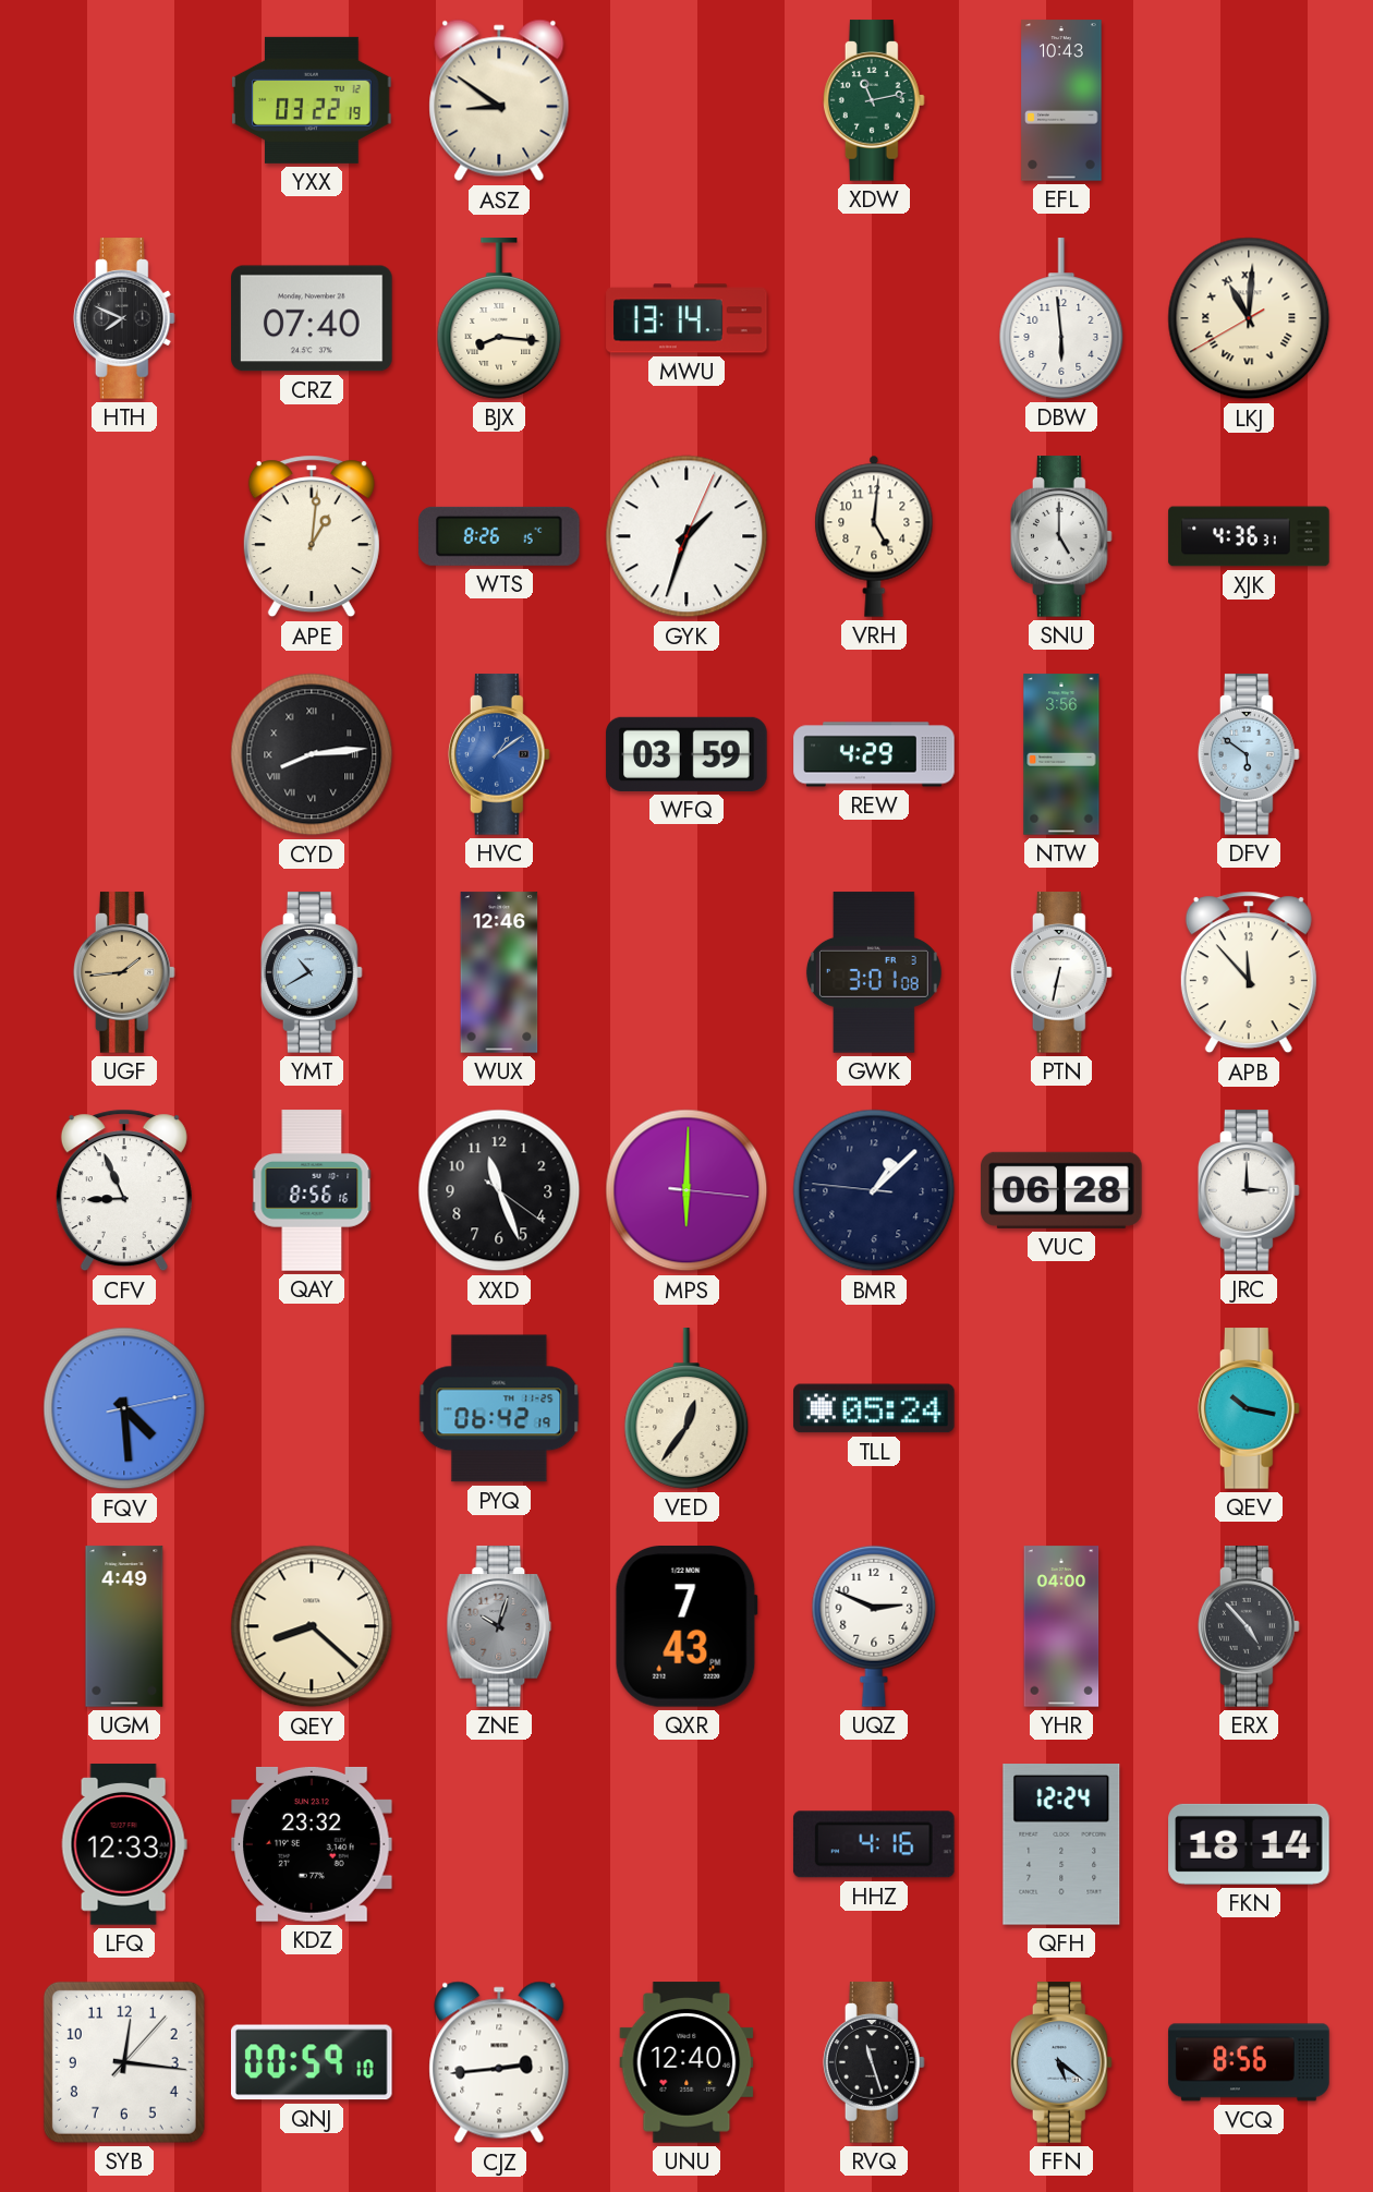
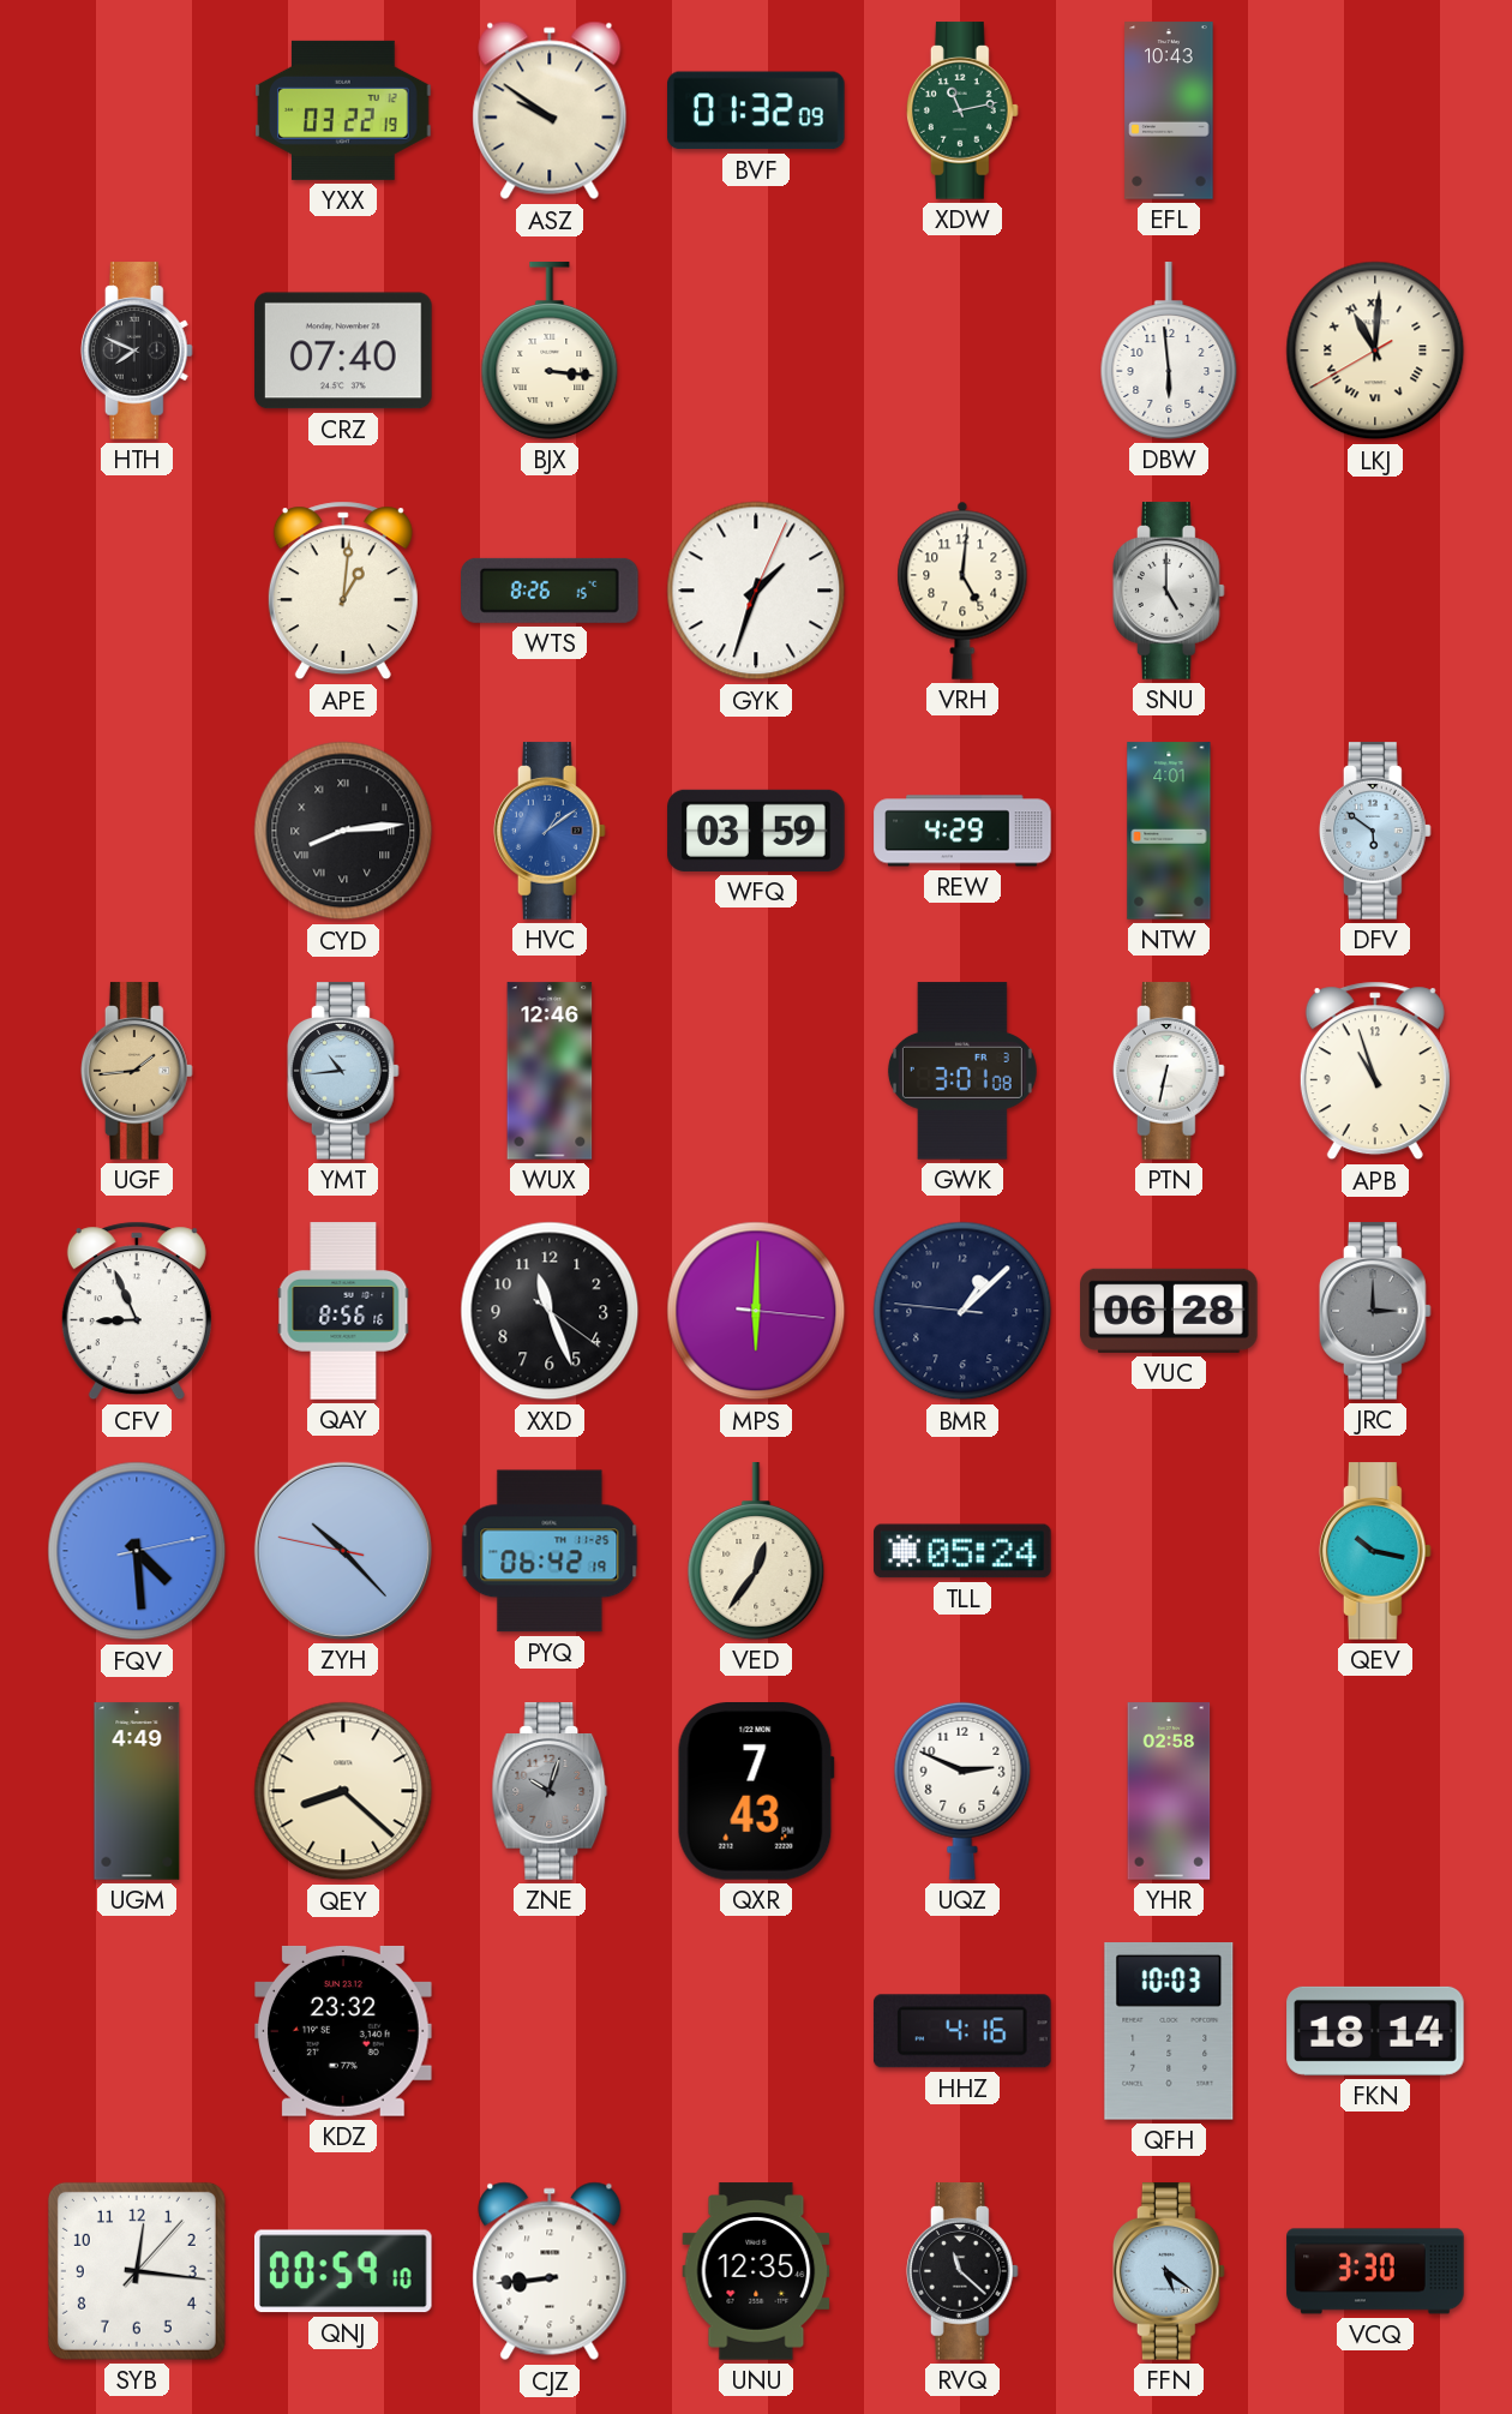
ASZ: 8:51 -> 9:51 (550, 110)
BVF: none -> 01:32 (757, 110)
BJX: 8:16 -> 3:16 (550, 351)
MWU: 13:14 -> none (686, 318)
XJK: 4:36 -> none (1249, 536)
NTW: 3:56 -> 4:01 (1169, 831)
YMT: 10:40 -> 10:44 (343, 1071)
APB: 11:53 -> 10:57 (1375, 1071)
JRC dial: white -> grey (1375, 1311)
ZYH: none -> 10:22 (343, 1551)
YHR: 04:00 -> 02:58 (1169, 1791)
ERX: 4:53 -> none (1249, 1626)
LFQ: 12:33 -> none (124, 1844)
QFH: 12:24 -> 10:03 (1169, 2032)
CJZ: 2:44 -> 8:44 (550, 2271)
UNU: 12:40 -> 12:35 (756, 2271)
RVQ: 11:27 -> 11:22 (962, 2271)
VCQ: 8:56 -> 3:30 (1375, 2271)
